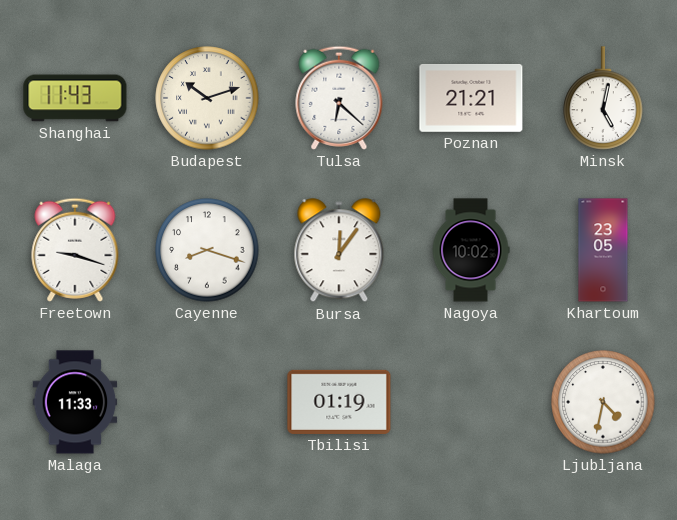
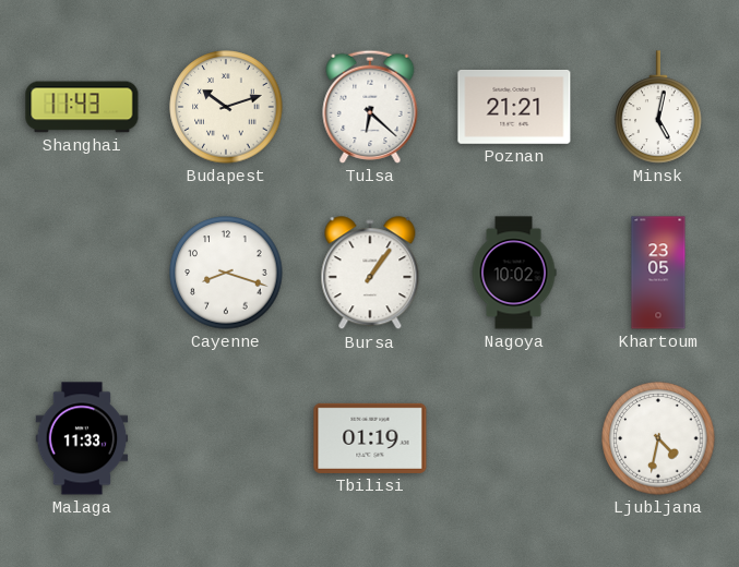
Freetown: 9:18 -> none (75, 250)
Bursa: 12:06 -> 1:06 (370, 274)
